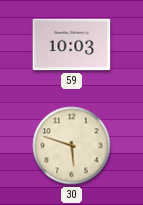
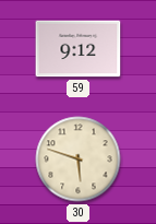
59: 10:03 -> 9:12 (79, 49)
